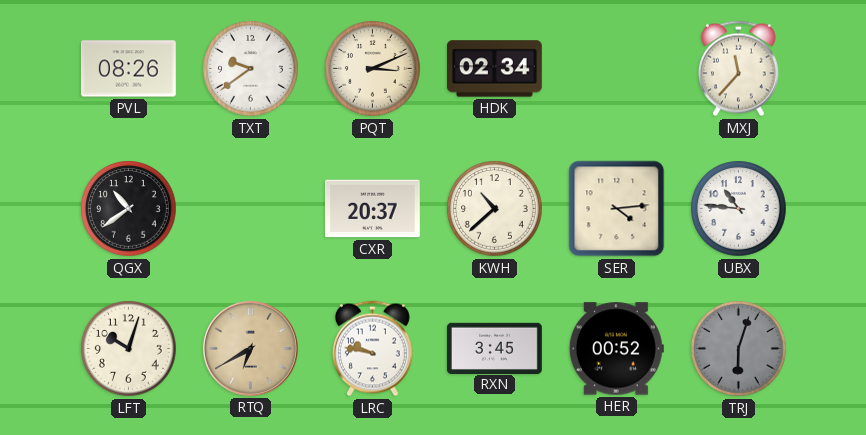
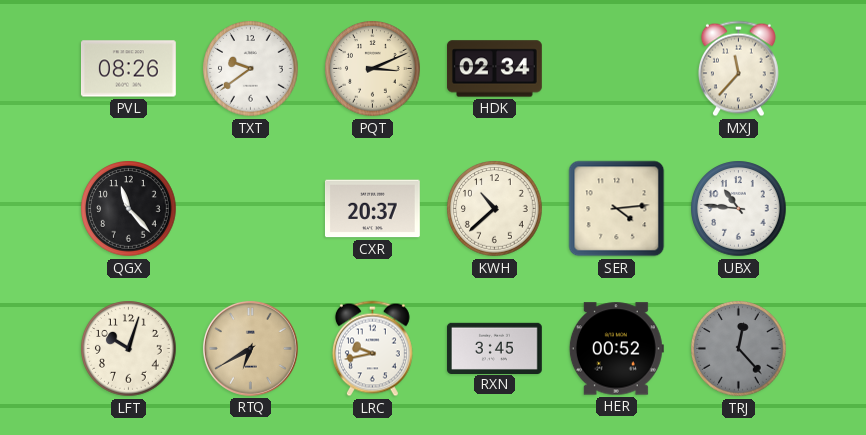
QGX: 10:39 -> 11:23 (129, 209)
LRC: 9:47 -> 9:43 (372, 349)
TRJ: 6:03 -> 12:23 (739, 349)
